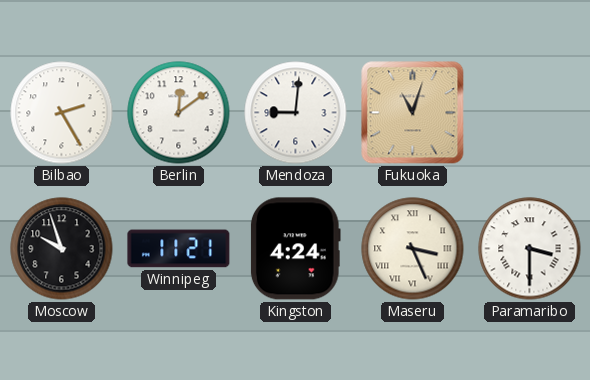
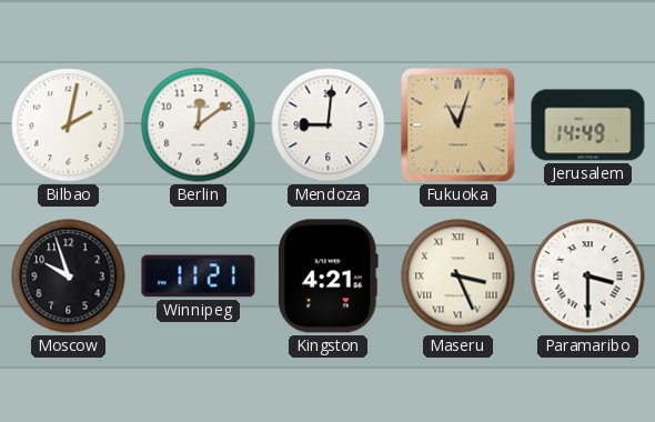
Bilbao: 2:25 -> 2:02 (69, 125)
Jerusalem: none -> 14:49 (588, 125)
Kingston: 4:24 -> 4:21 (327, 277)
